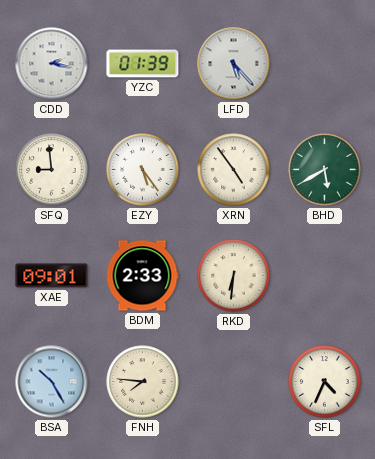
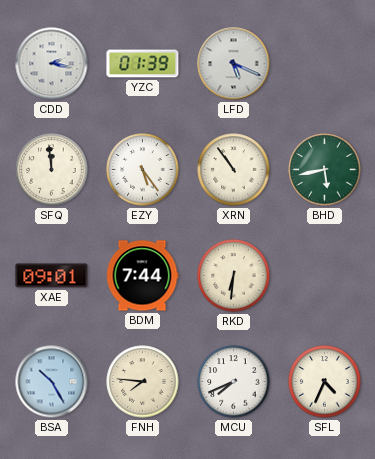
LFD: 5:23 -> 5:19 (234, 64)
SFQ: 8:59 -> 11:59 (52, 170)
XRN: 4:54 -> 10:54 (234, 170)
BHD: 5:40 -> 5:43 (325, 170)
BDM: 2:33 -> 7:44 (142, 276)
MCU: none -> 7:41 (234, 382)
